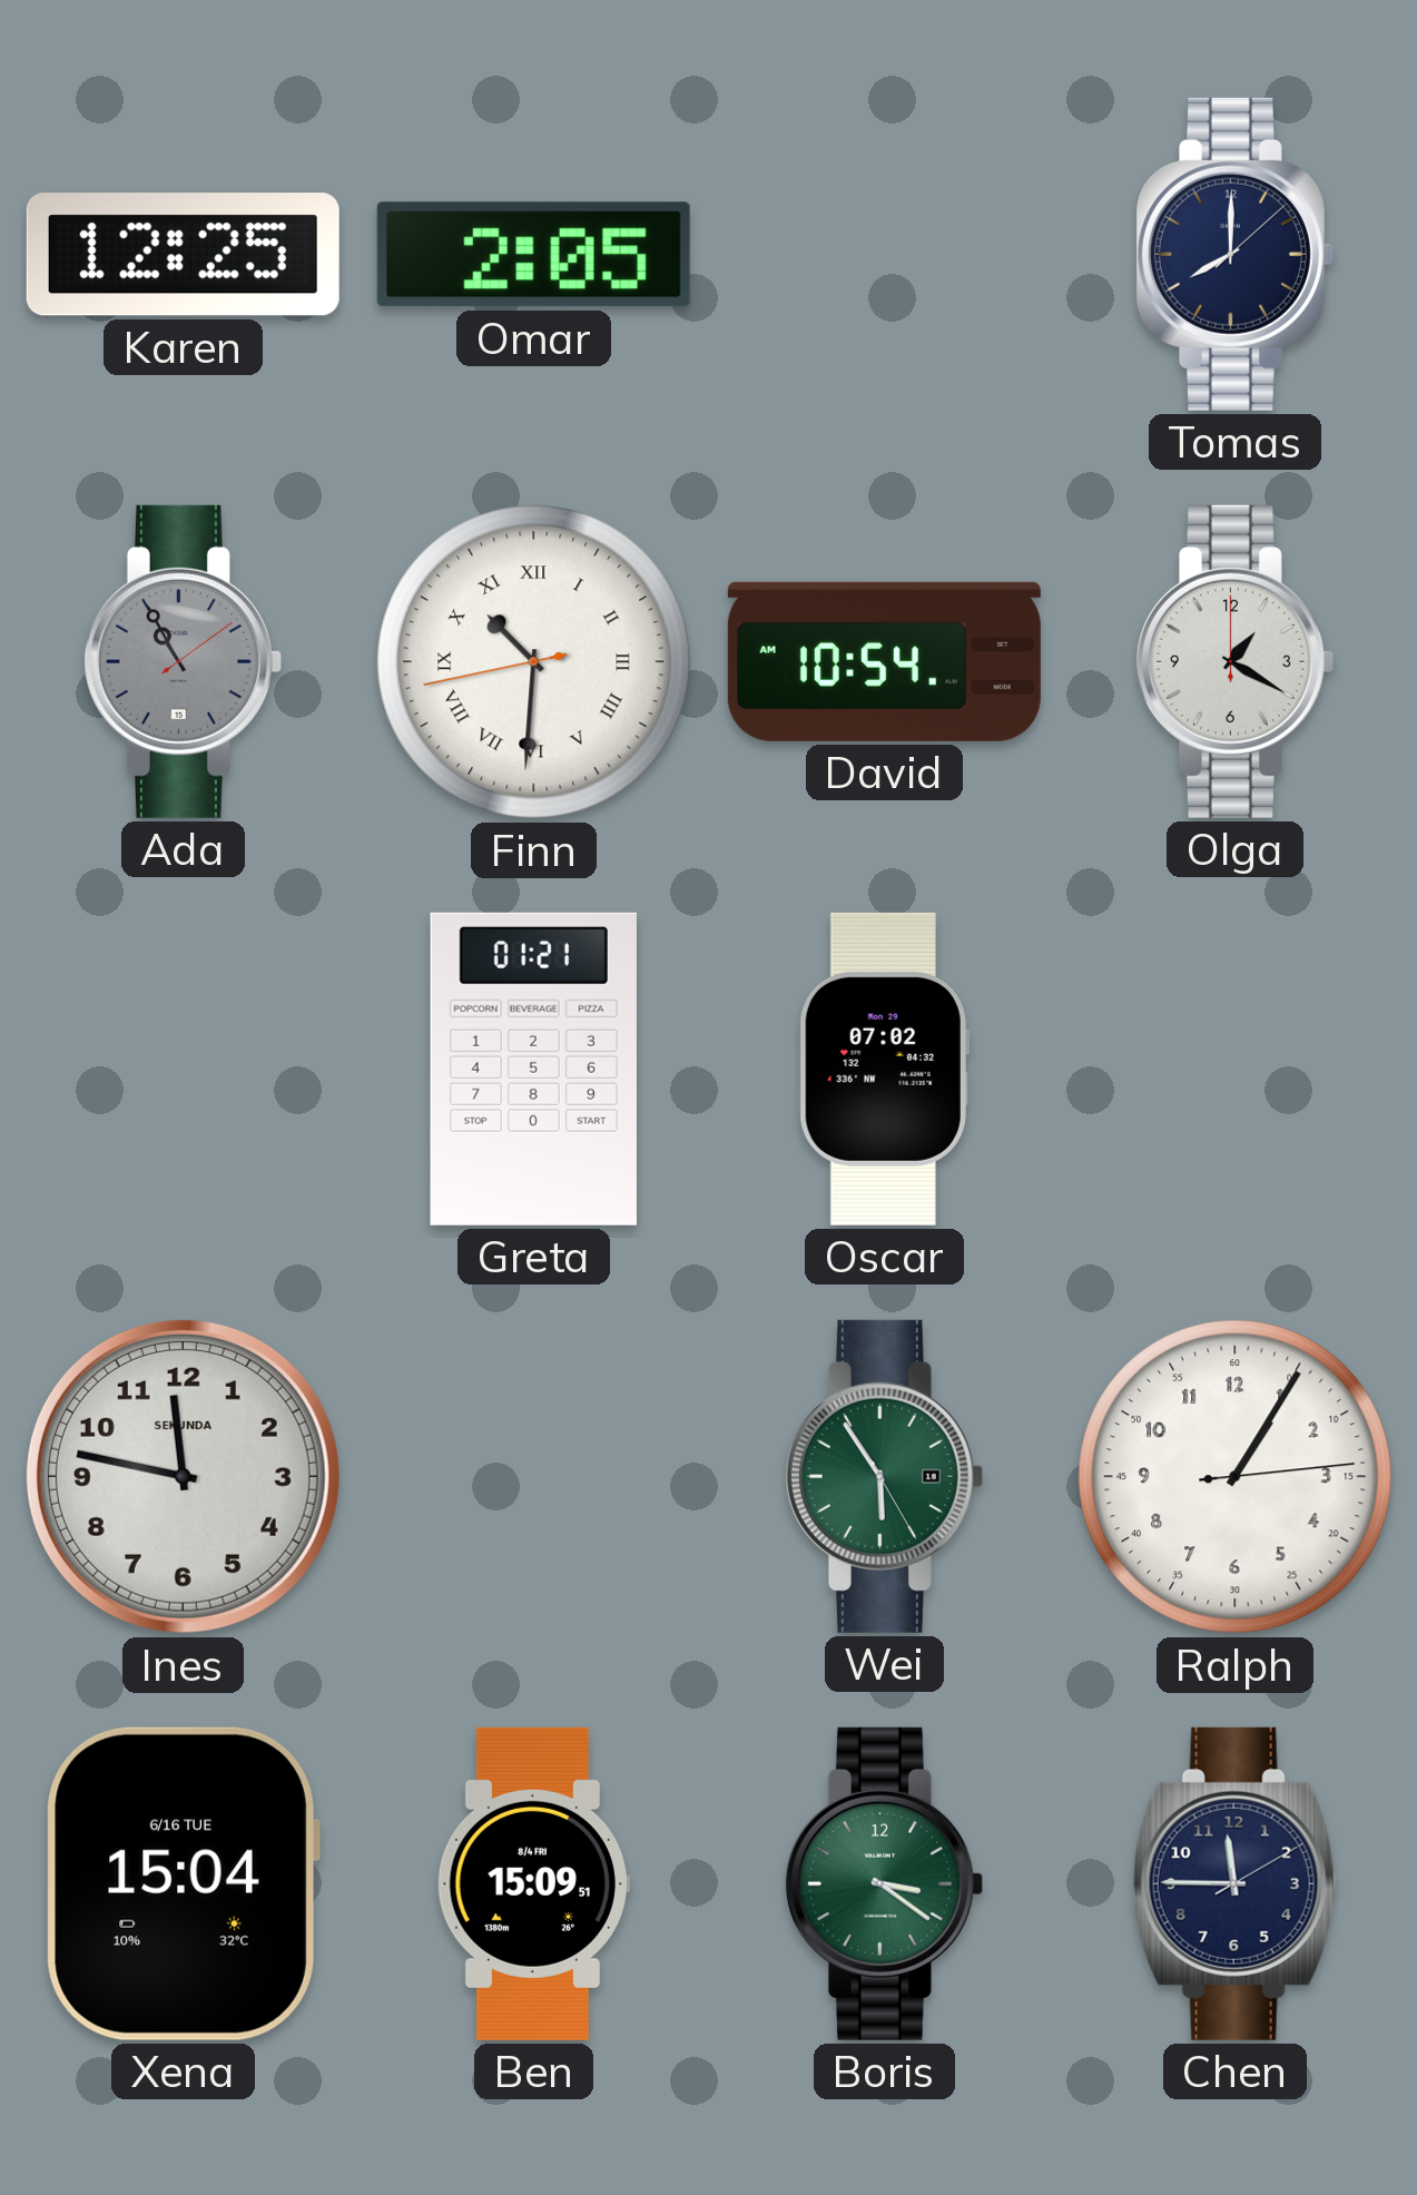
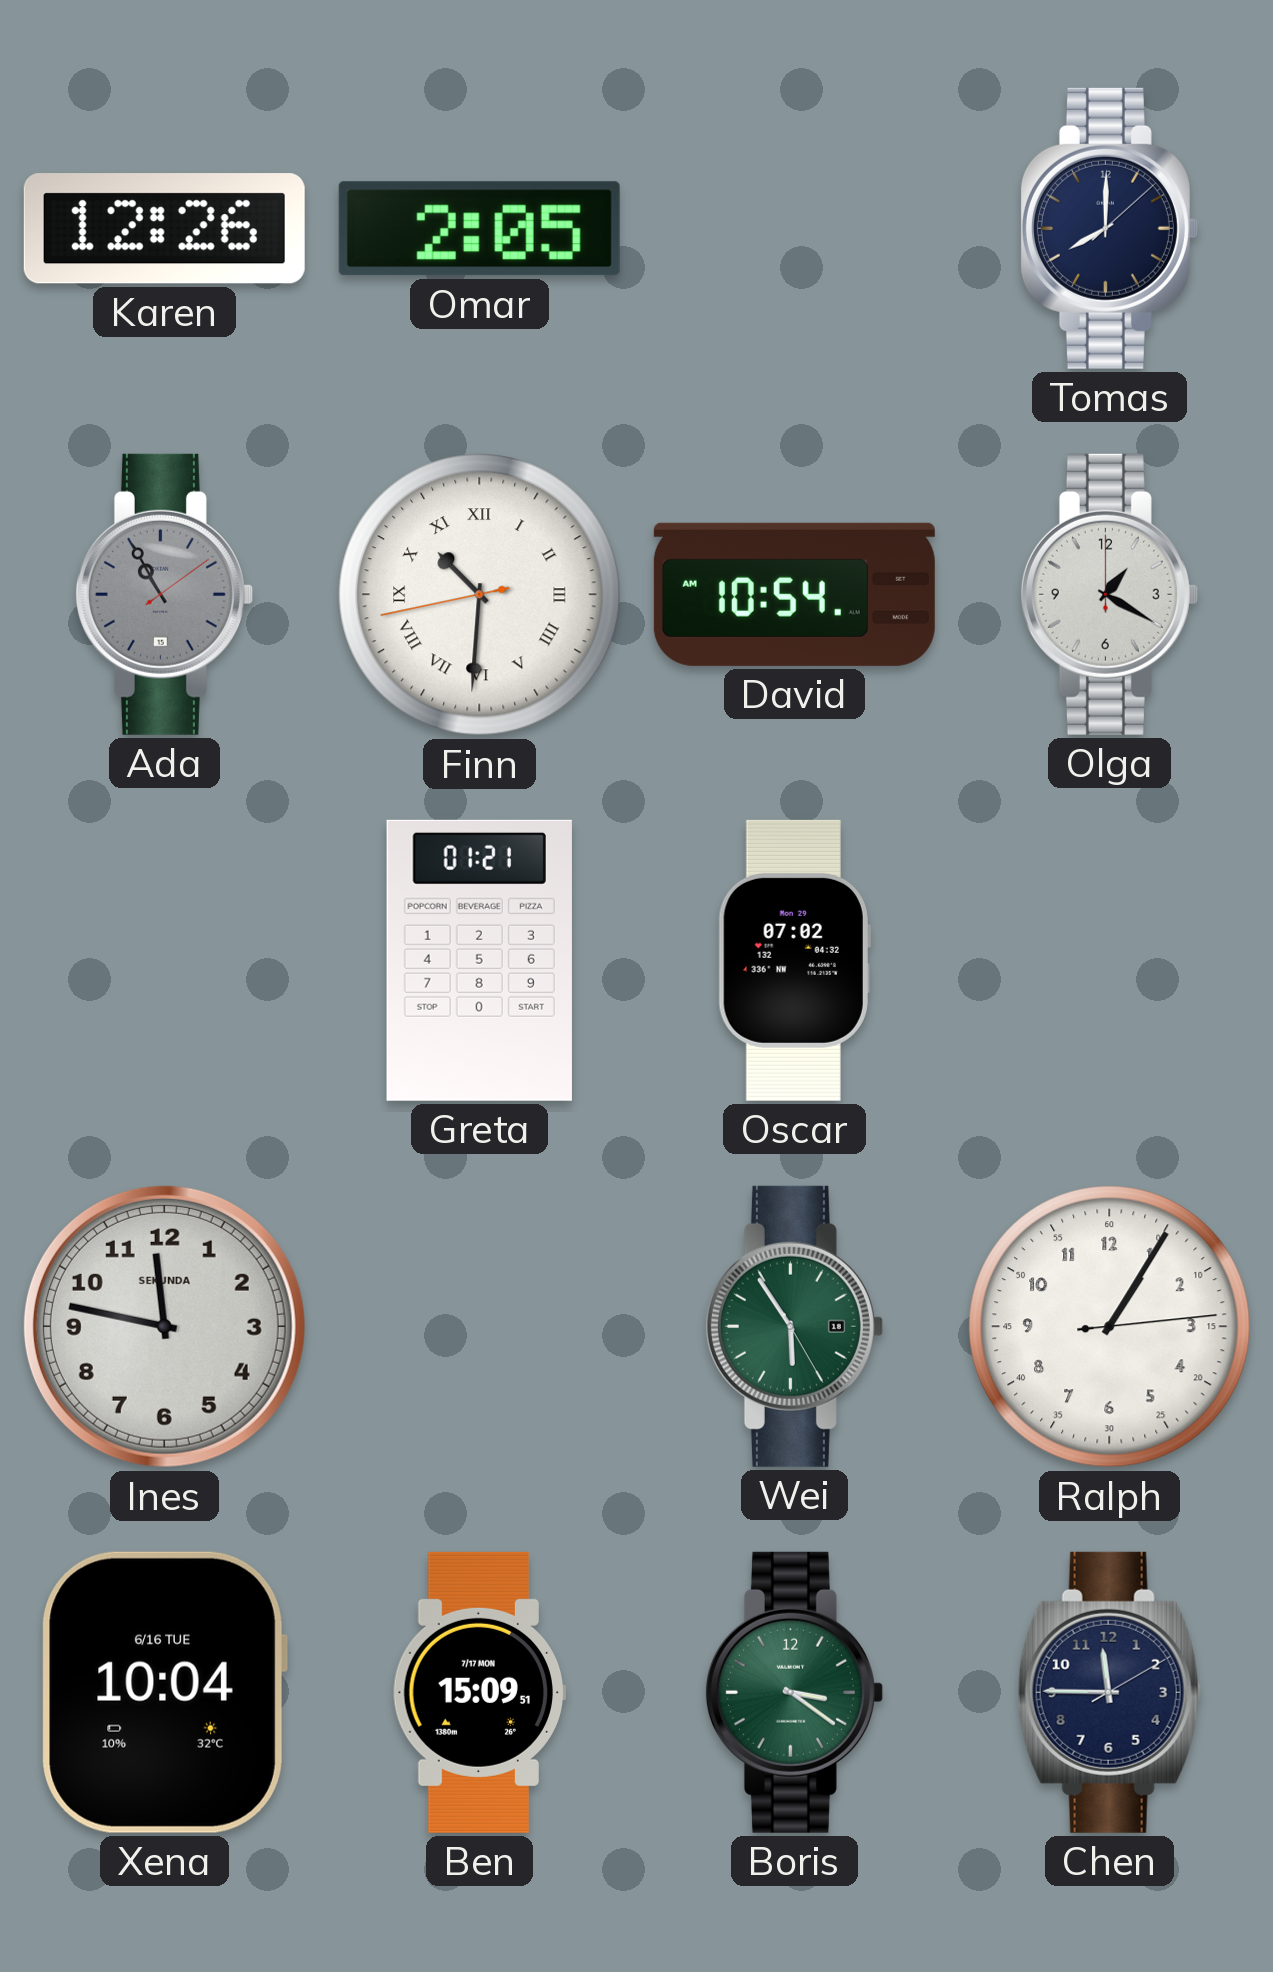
Karen: 12:25 -> 12:26 (164, 229)
Xena: 15:04 -> 10:04 (164, 1692)
Ben date: 8/4 FRI -> 7/17 MON (479, 1692)
